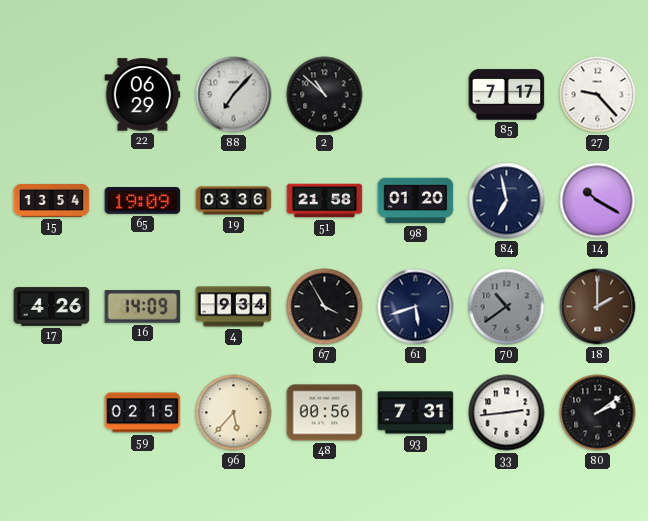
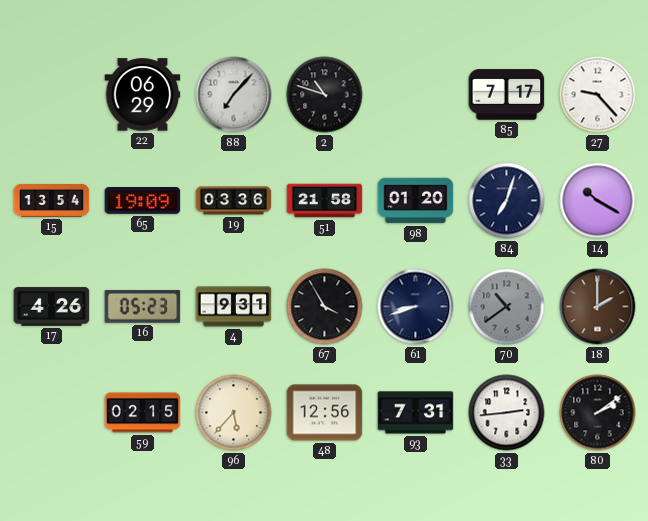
2: 10:52 -> 10:48 (325, 95)
84: 6:58 -> 7:03 (507, 201)
16: 14:09 -> 05:23 (143, 307)
4: 9:34 -> 9:31 (234, 307)
61: 5:42 -> 8:42 (416, 307)
48: 00:56 -> 12:56 (325, 413)
